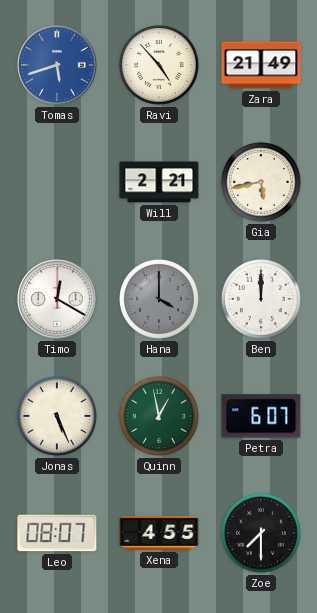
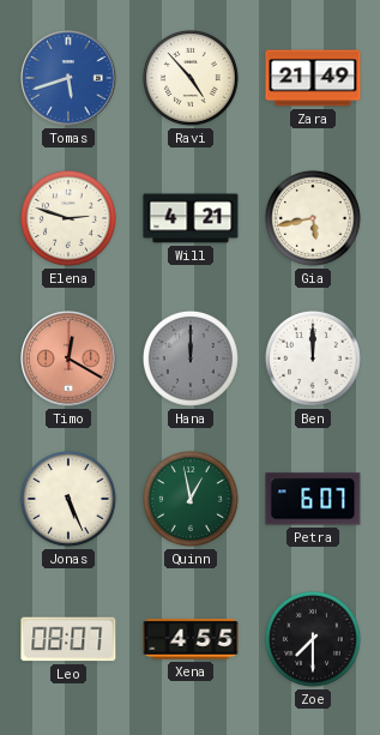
Elena: none -> 2:48 (68, 218)
Will: 2:21 -> 4:21 (191, 218)
Timo dial: white -> salmon (68, 359)
Hana: 4:00 -> 12:00 (191, 359)
